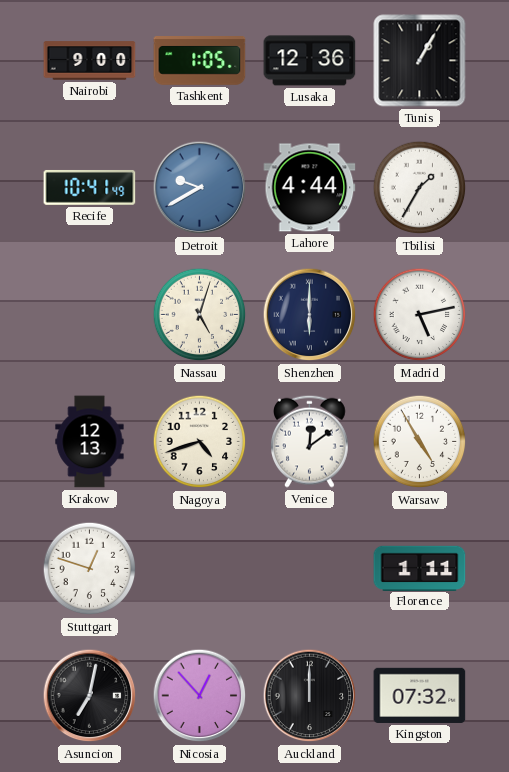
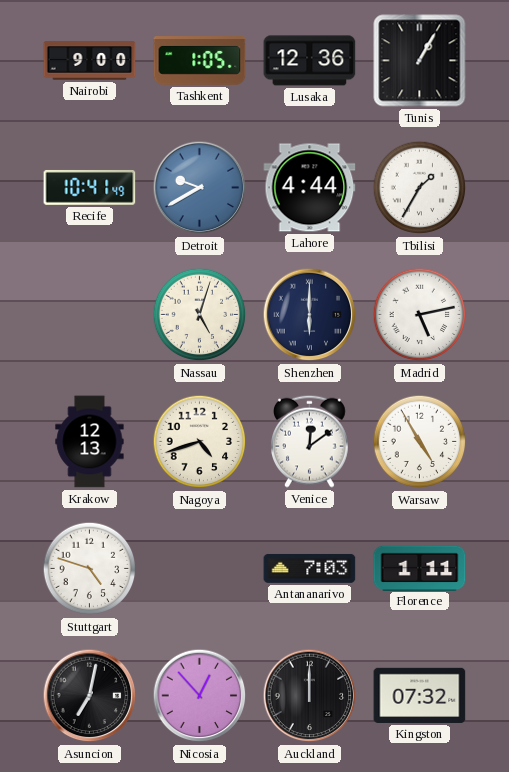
Stuttgart: 12:48 -> 4:48 (90, 569)
Antananarivo: none -> 7:03 (310, 568)
